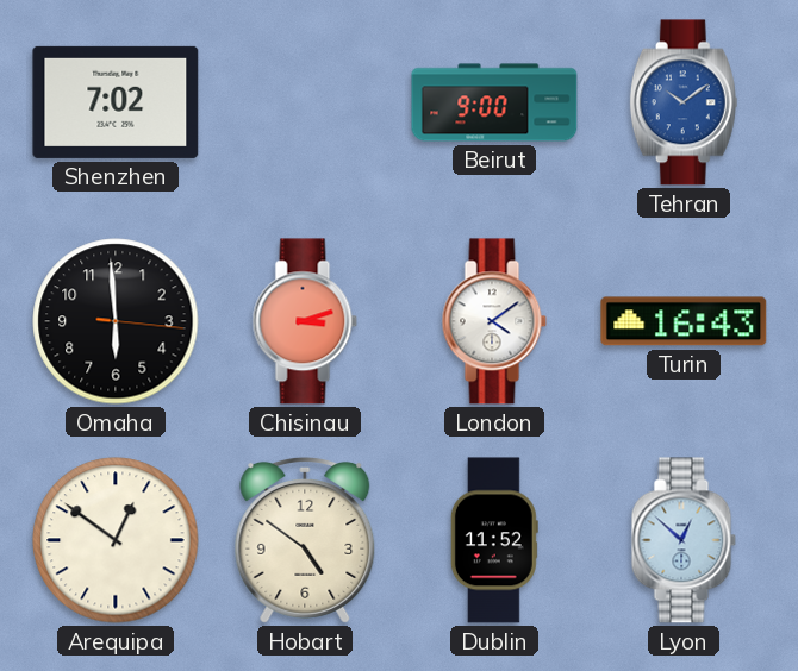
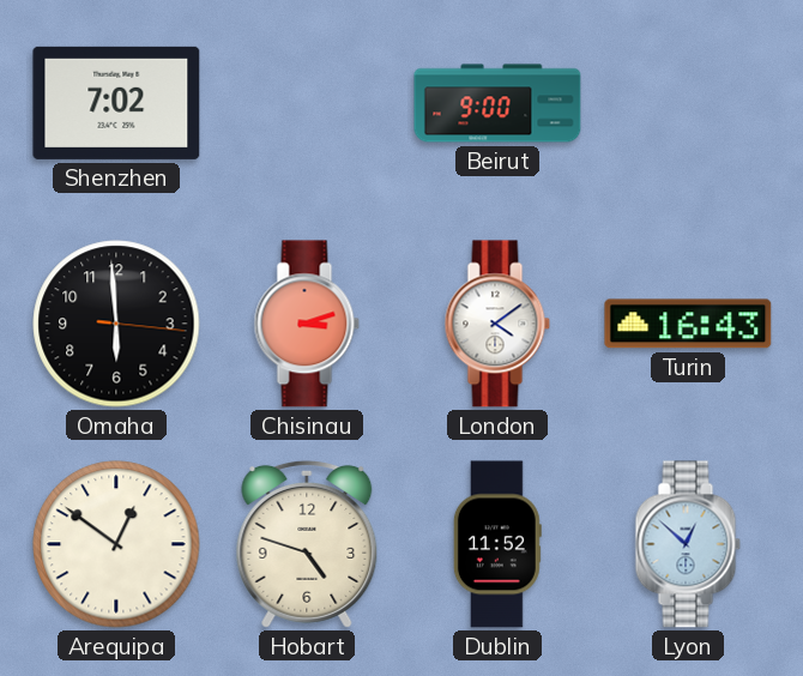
Tehran: 10:09 -> none (684, 102)
Hobart: 4:51 -> 4:48 (307, 544)
